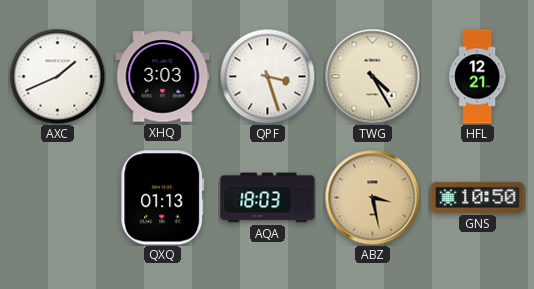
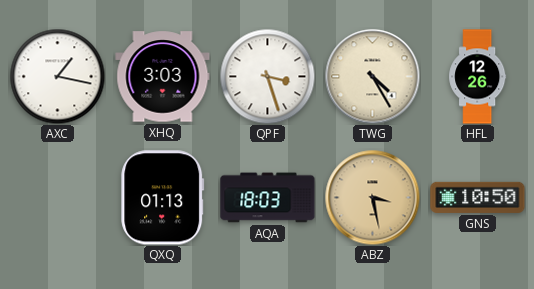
AXC: 1:41 -> 1:17 (57, 76)
HFL: 12:21 -> 12:26 (478, 77)
